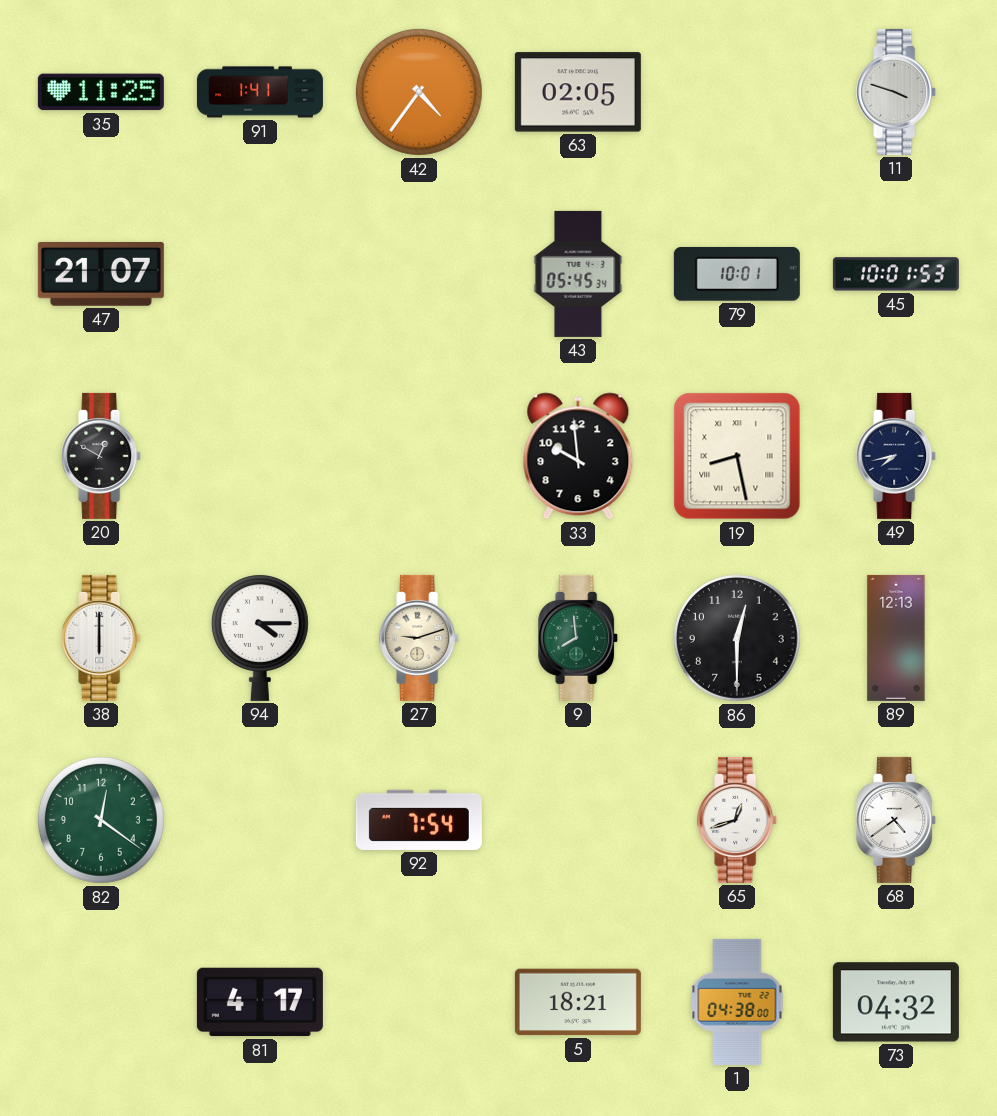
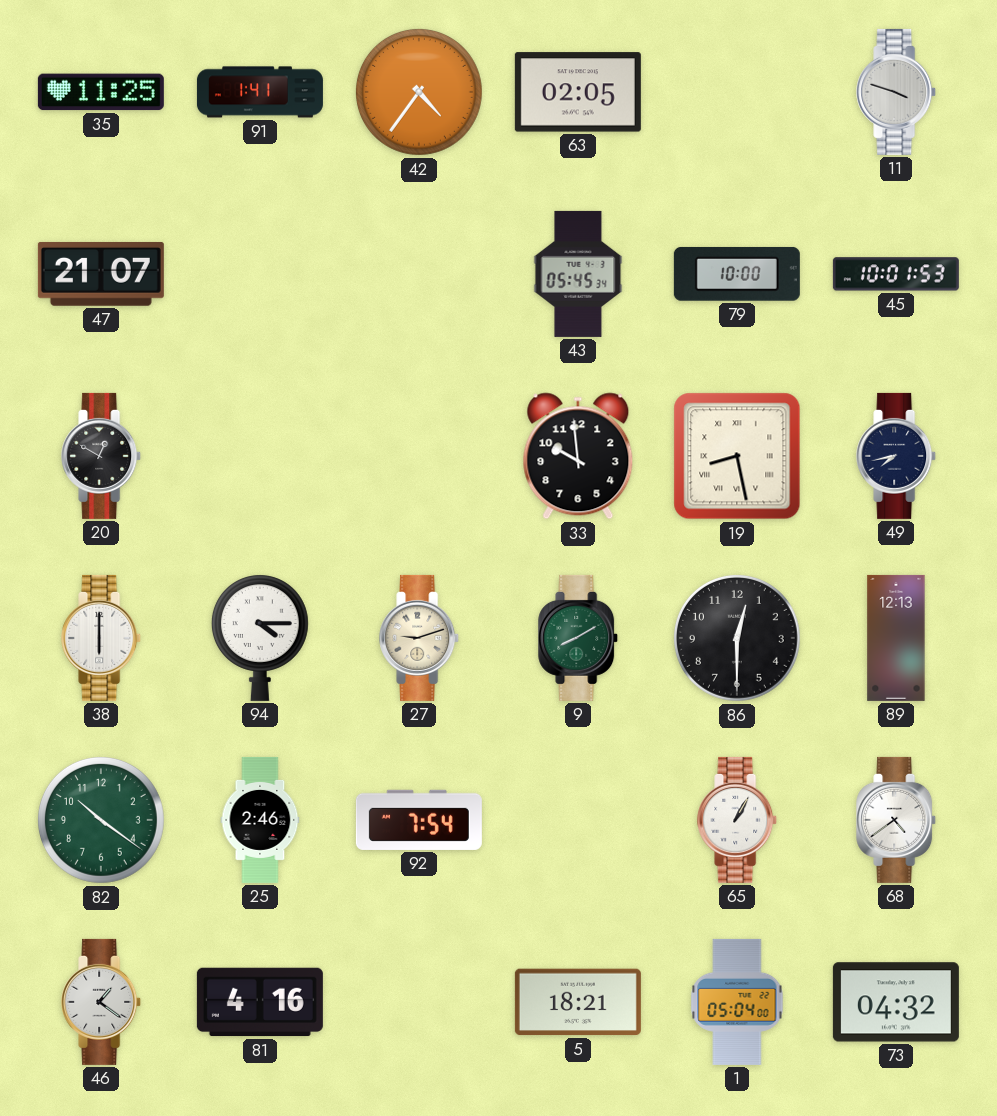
79: 10:01 -> 10:00 (737, 274)
9: 7:59 -> 8:10 (579, 638)
82: 12:21 -> 10:21 (101, 820)
25: none -> 2:46 (260, 820)
65: 12:42 -> 1:05 (738, 820)
46: none -> 1:21 (102, 1002)
81: 4:17 -> 4:16 (260, 1002)
1: 04:38 -> 05:04 (737, 1002)
